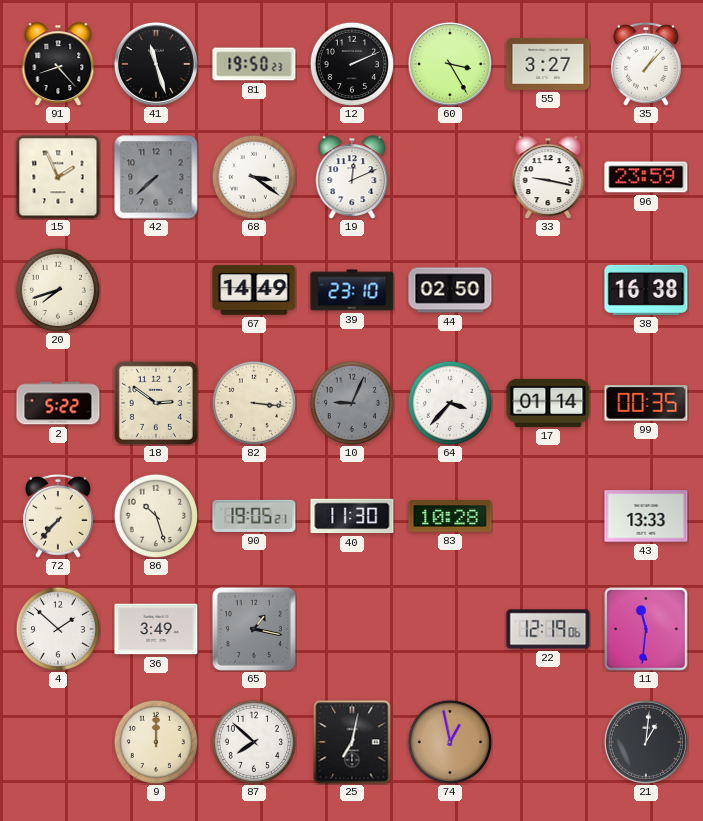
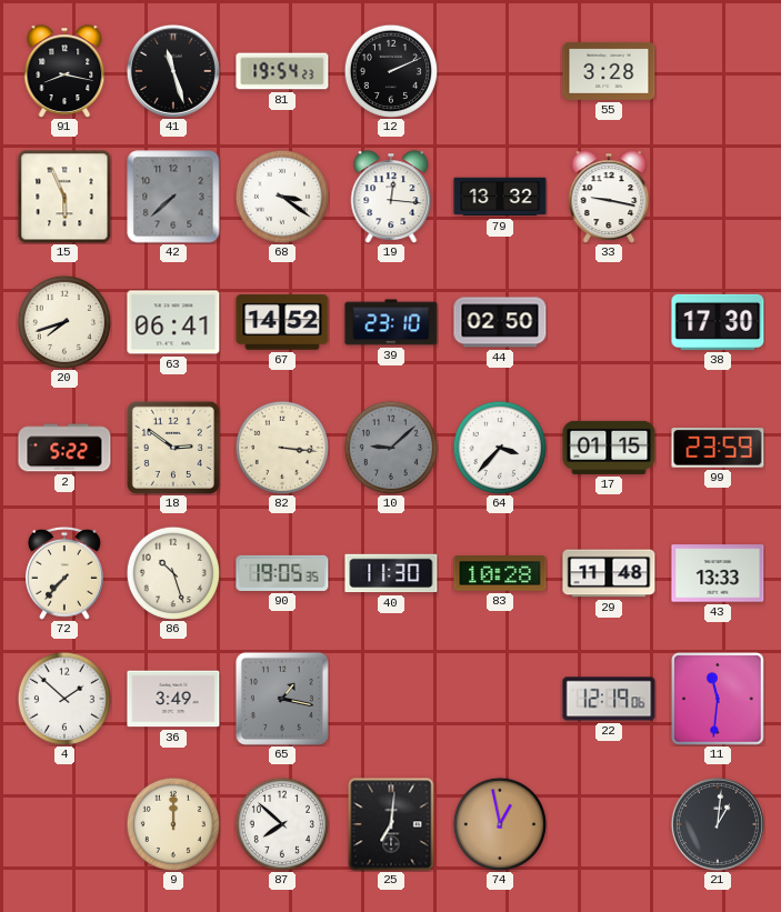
91: 8:23 -> 8:17 (64, 71)
81: 19:50 -> 19:54 (282, 71)
60: 3:25 -> none (450, 64)
55: 3:27 -> 3:28 (609, 71)
35: 1:07 -> none (647, 64)
15: 1:56 -> 5:56 (64, 197)
19: 12:11 -> 12:16 (391, 197)
79: none -> 13:32 (500, 197)
96: 23:59 -> none (646, 177)
63: none -> 06:41 (173, 322)
67: 14:49 -> 14:52 (282, 322)
38: 16:38 -> 17:30 (718, 322)
10: 9:04 -> 9:08 (391, 448)
17: 01:14 -> 01:15 (609, 448)
99: 00:35 -> 23:59 (718, 449)
90: 19:05:21 -> 19:05:35 (282, 573)
29: none -> 11:48 (609, 573)
25: 7:02 -> 7:01 (391, 824)
